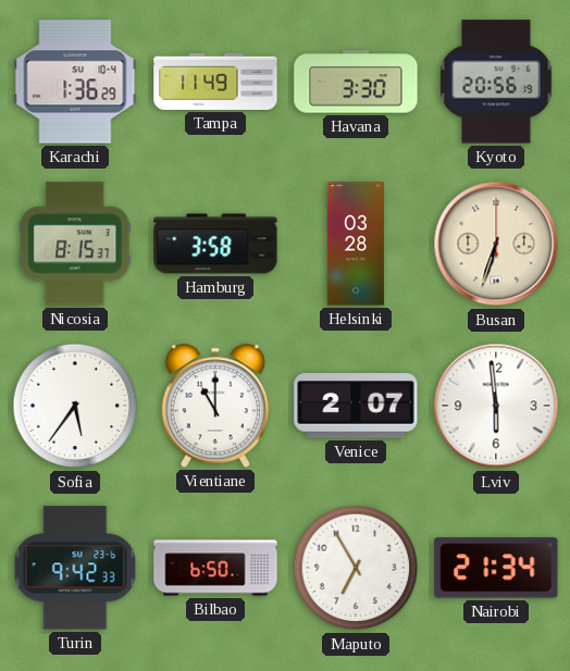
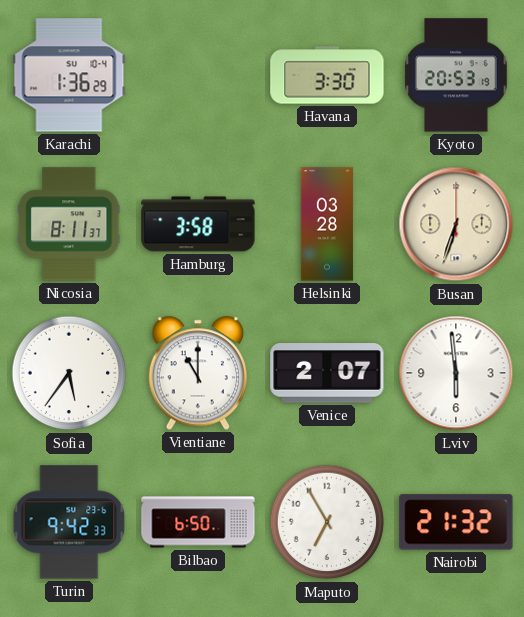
Tampa: 11:49 -> none (215, 82)
Kyoto: 20:56 -> 20:53 (456, 75)
Nicosia: 8:15 -> 8:11 (69, 224)
Nairobi: 21:34 -> 21:32 (456, 522)
